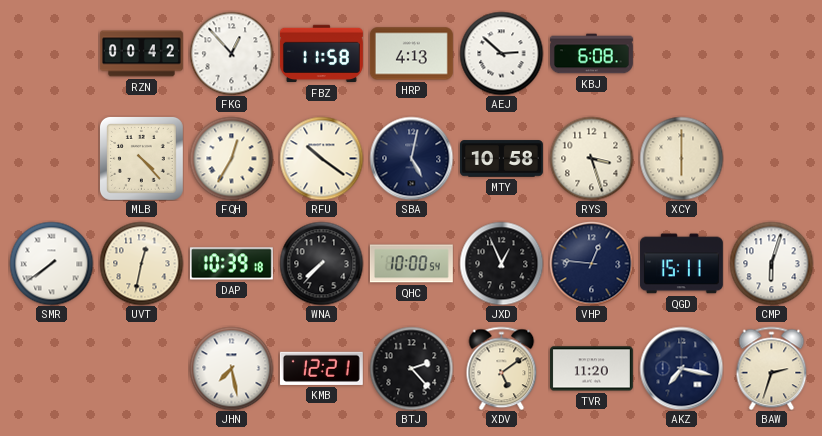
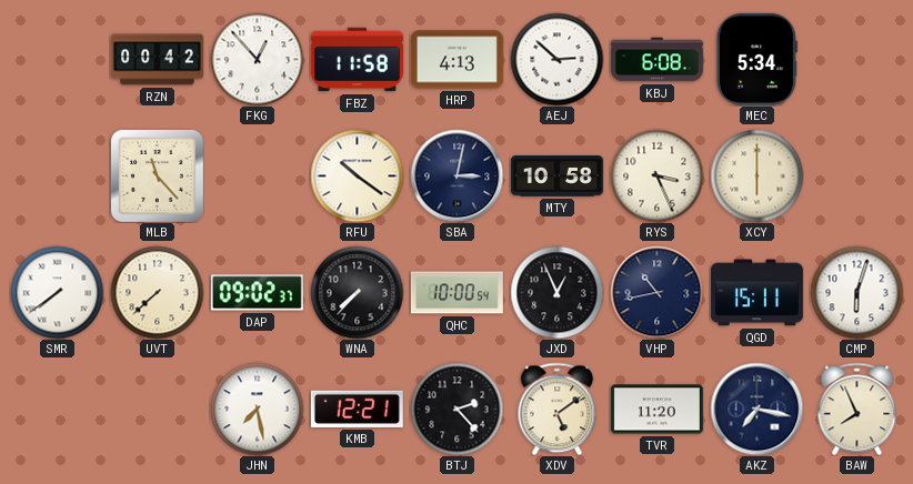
MEC: none -> 5:34 (756, 59)
MLB: 4:23 -> 11:23 (157, 175)
FQH: 12:35 -> none (231, 158)
SBA: 5:02 -> 3:02 (456, 175)
RYS: 3:27 -> 3:26 (656, 175)
UVT: 12:32 -> 7:38 (157, 292)
DAP: 10:39 -> 09:02 (257, 293)
VHP: 12:46 -> 10:43 (656, 292)
BAW: 2:33 -> 7:56 (857, 409)
